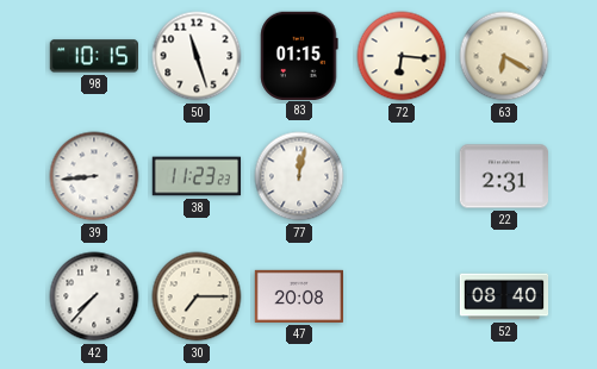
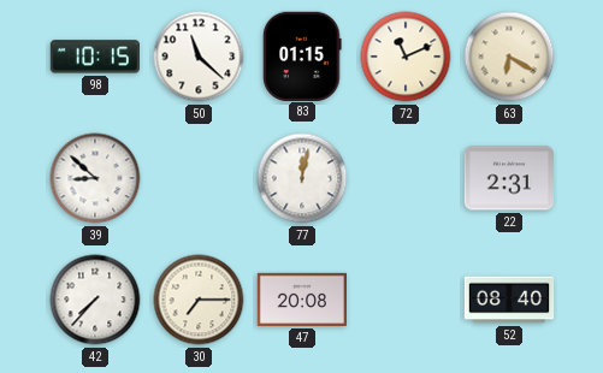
50: 11:27 -> 11:22 (199, 57)
72: 6:16 -> 11:11 (406, 57)
39: 8:44 -> 8:52 (95, 178)
38: 11:23 -> none (197, 176)
